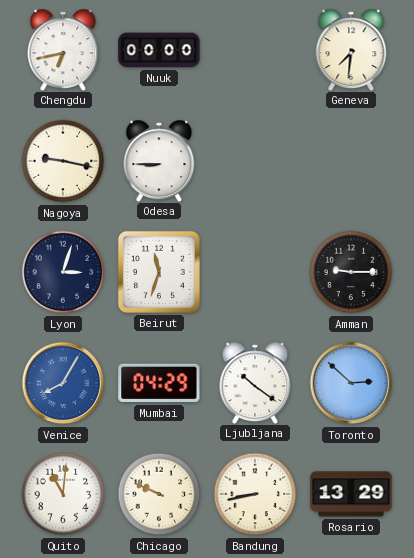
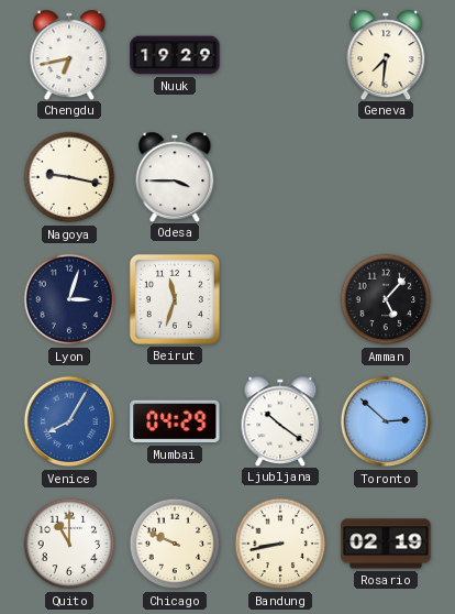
Nuuk: 00:00 -> 19:29 (175, 55)
Odesa: 8:45 -> 3:45 (175, 176)
Amman: 9:15 -> 5:07 (386, 299)
Quito: 11:01 -> 11:00 (69, 544)
Rosario: 13:29 -> 02:19 (386, 544)
